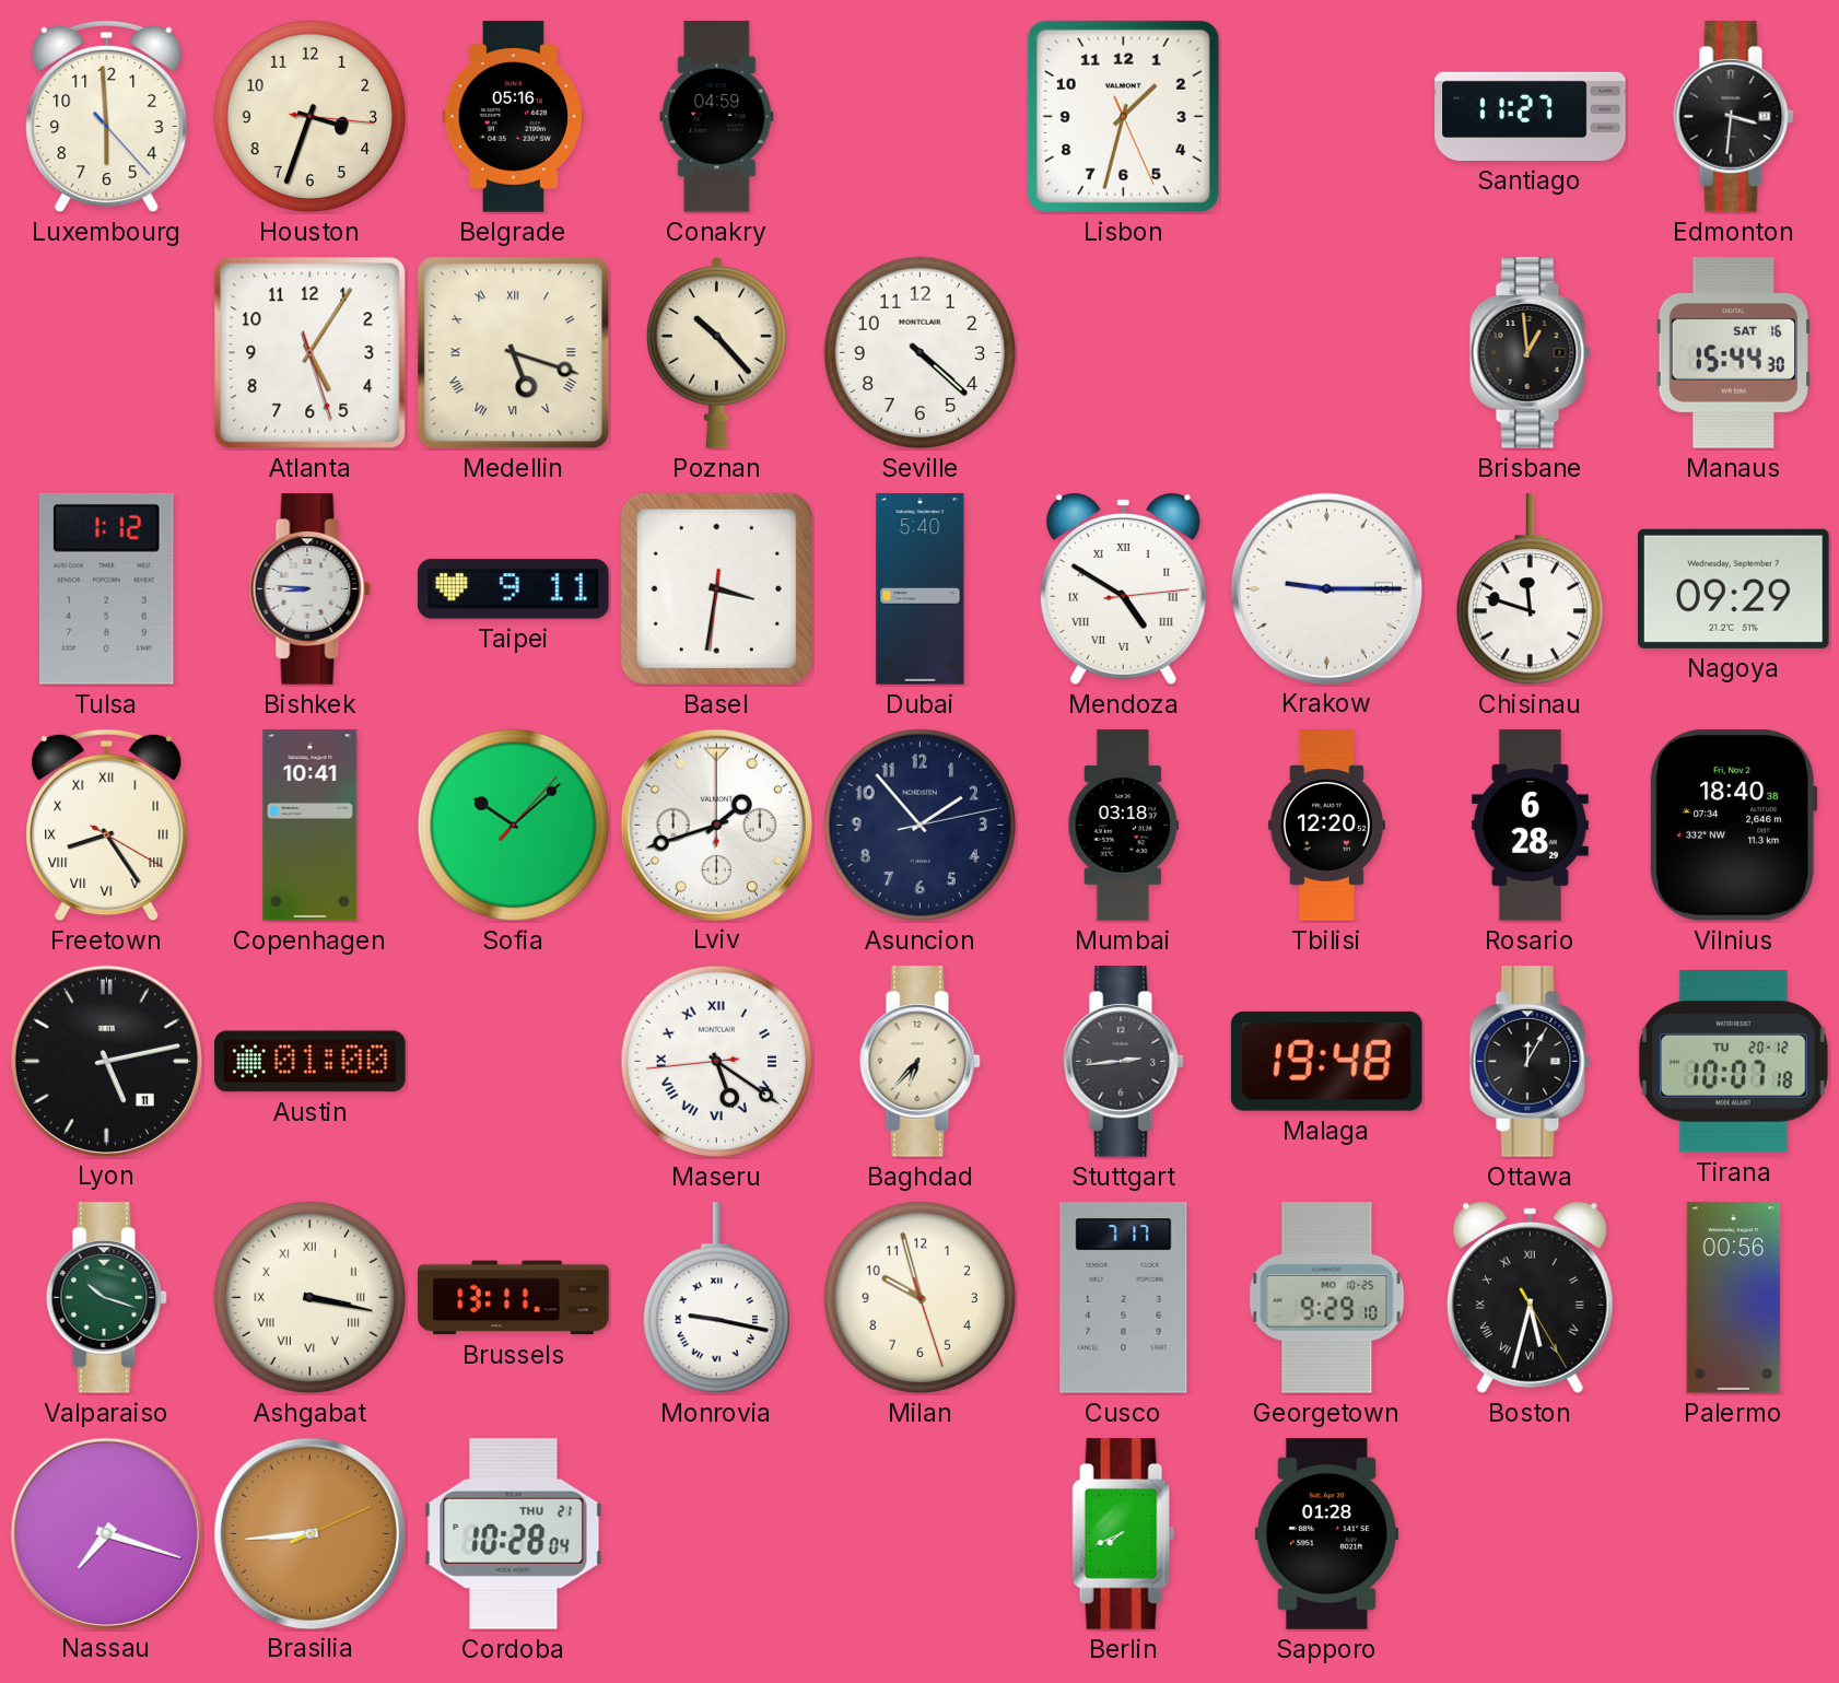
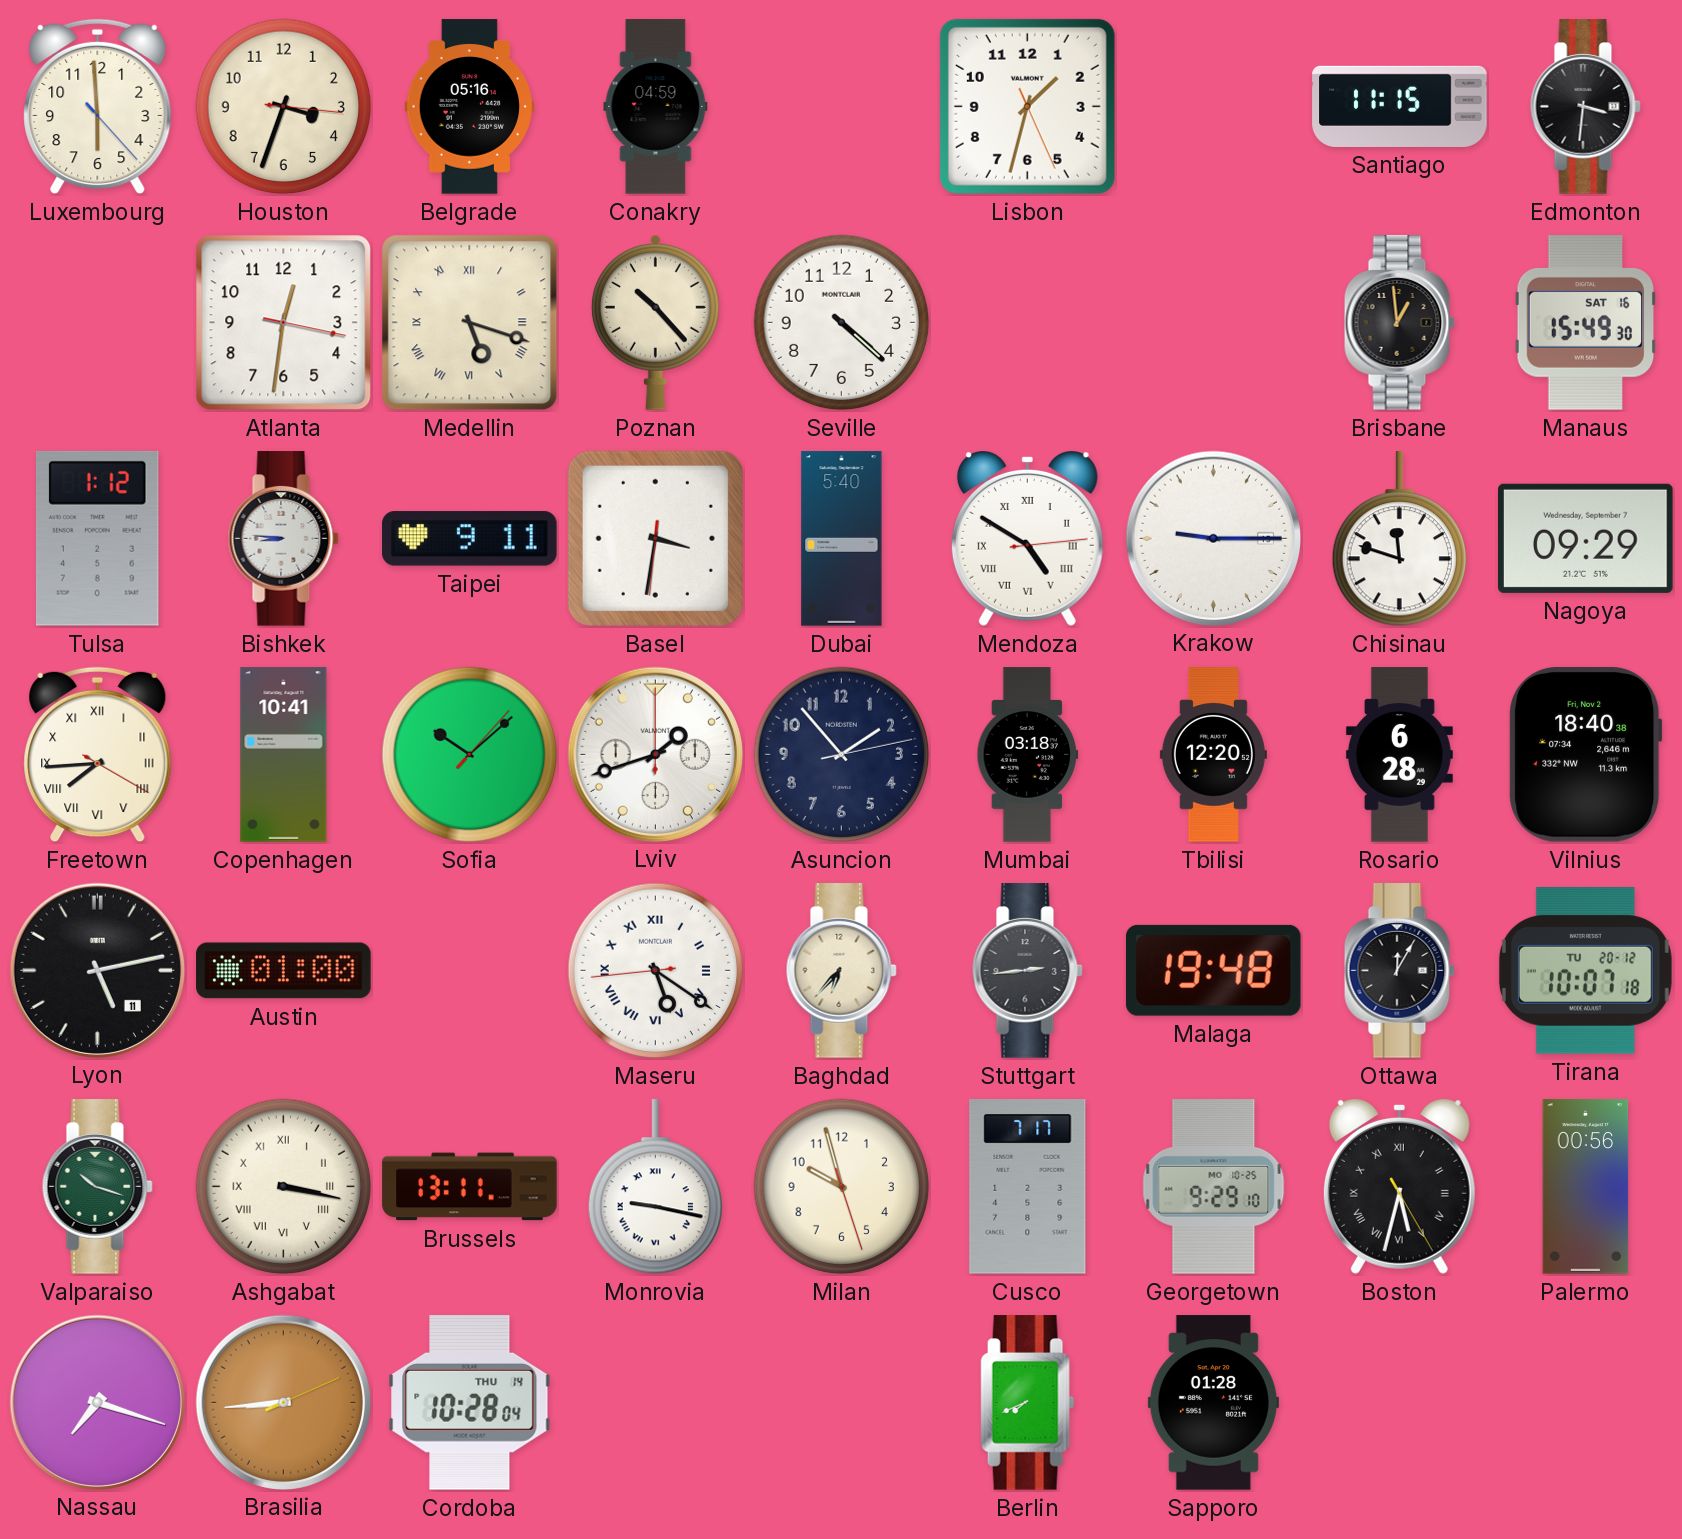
Santiago: 11:27 -> 11:15 (1400, 106)
Atlanta: 5:05 -> 12:31 (284, 323)
Manaus: 15:44 -> 15:49 (1585, 323)
Freetown: 8:24 -> 7:44 (98, 755)
Cordoba date: THU 21 -> THU 14 (470, 1403)
